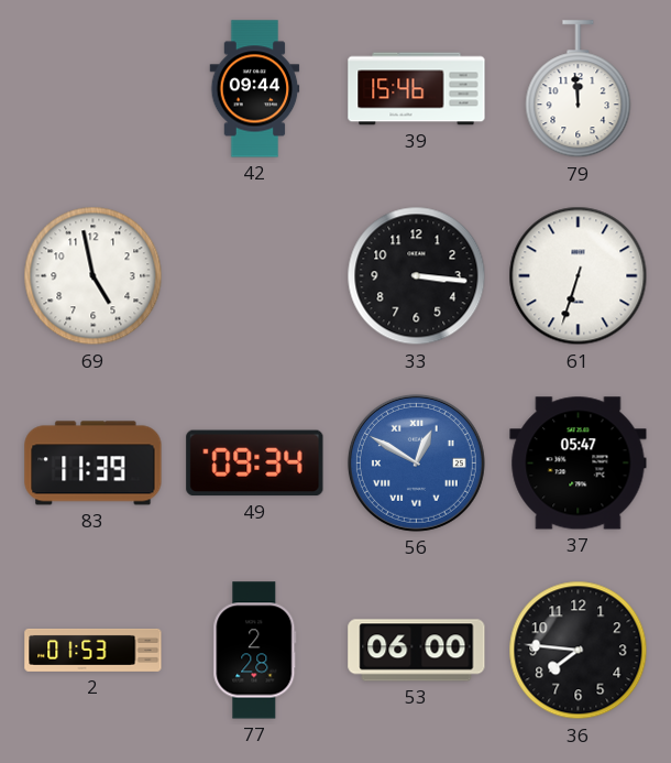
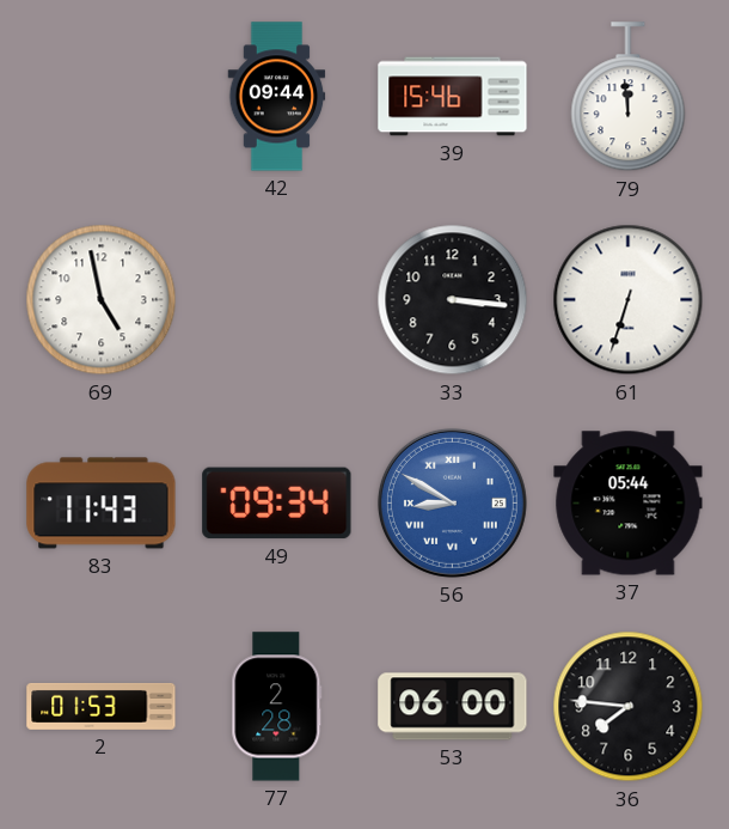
83: 11:39 -> 11:43 (102, 504)
56: 12:50 -> 8:50 (452, 502)
37: 05:47 -> 05:44 (629, 504)
